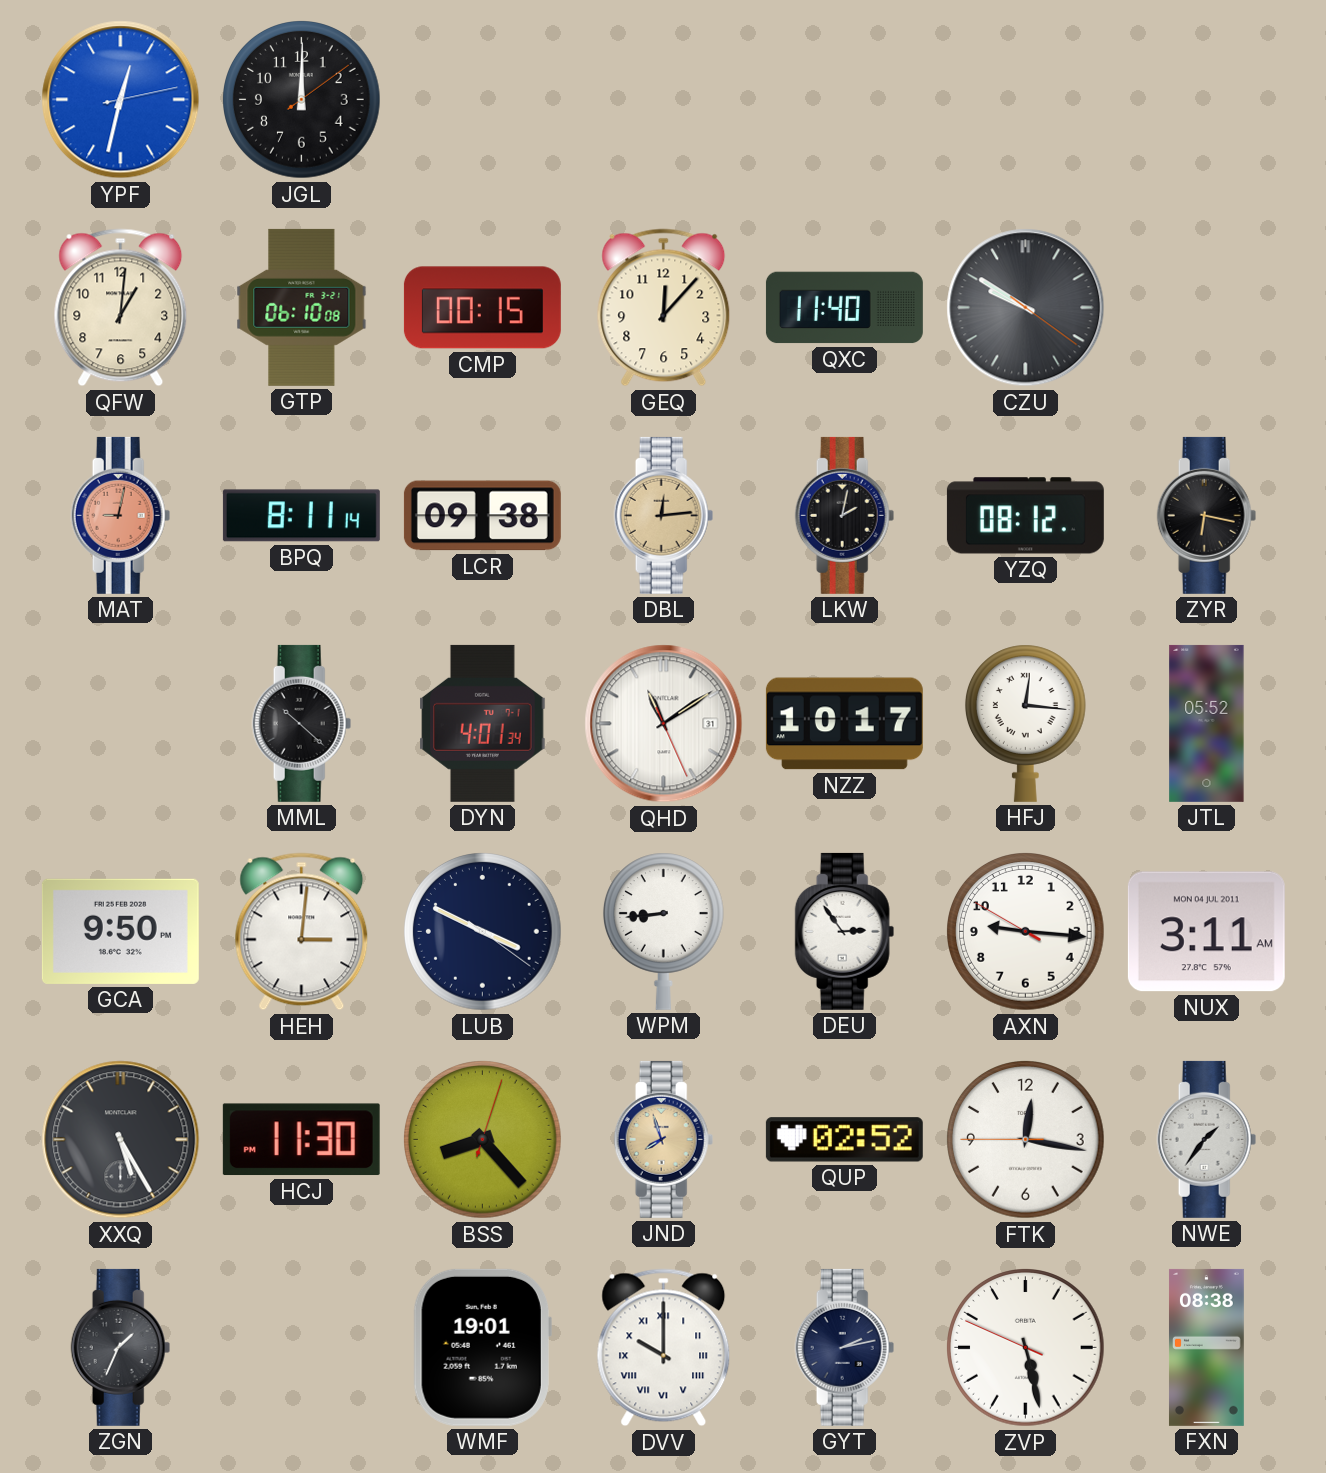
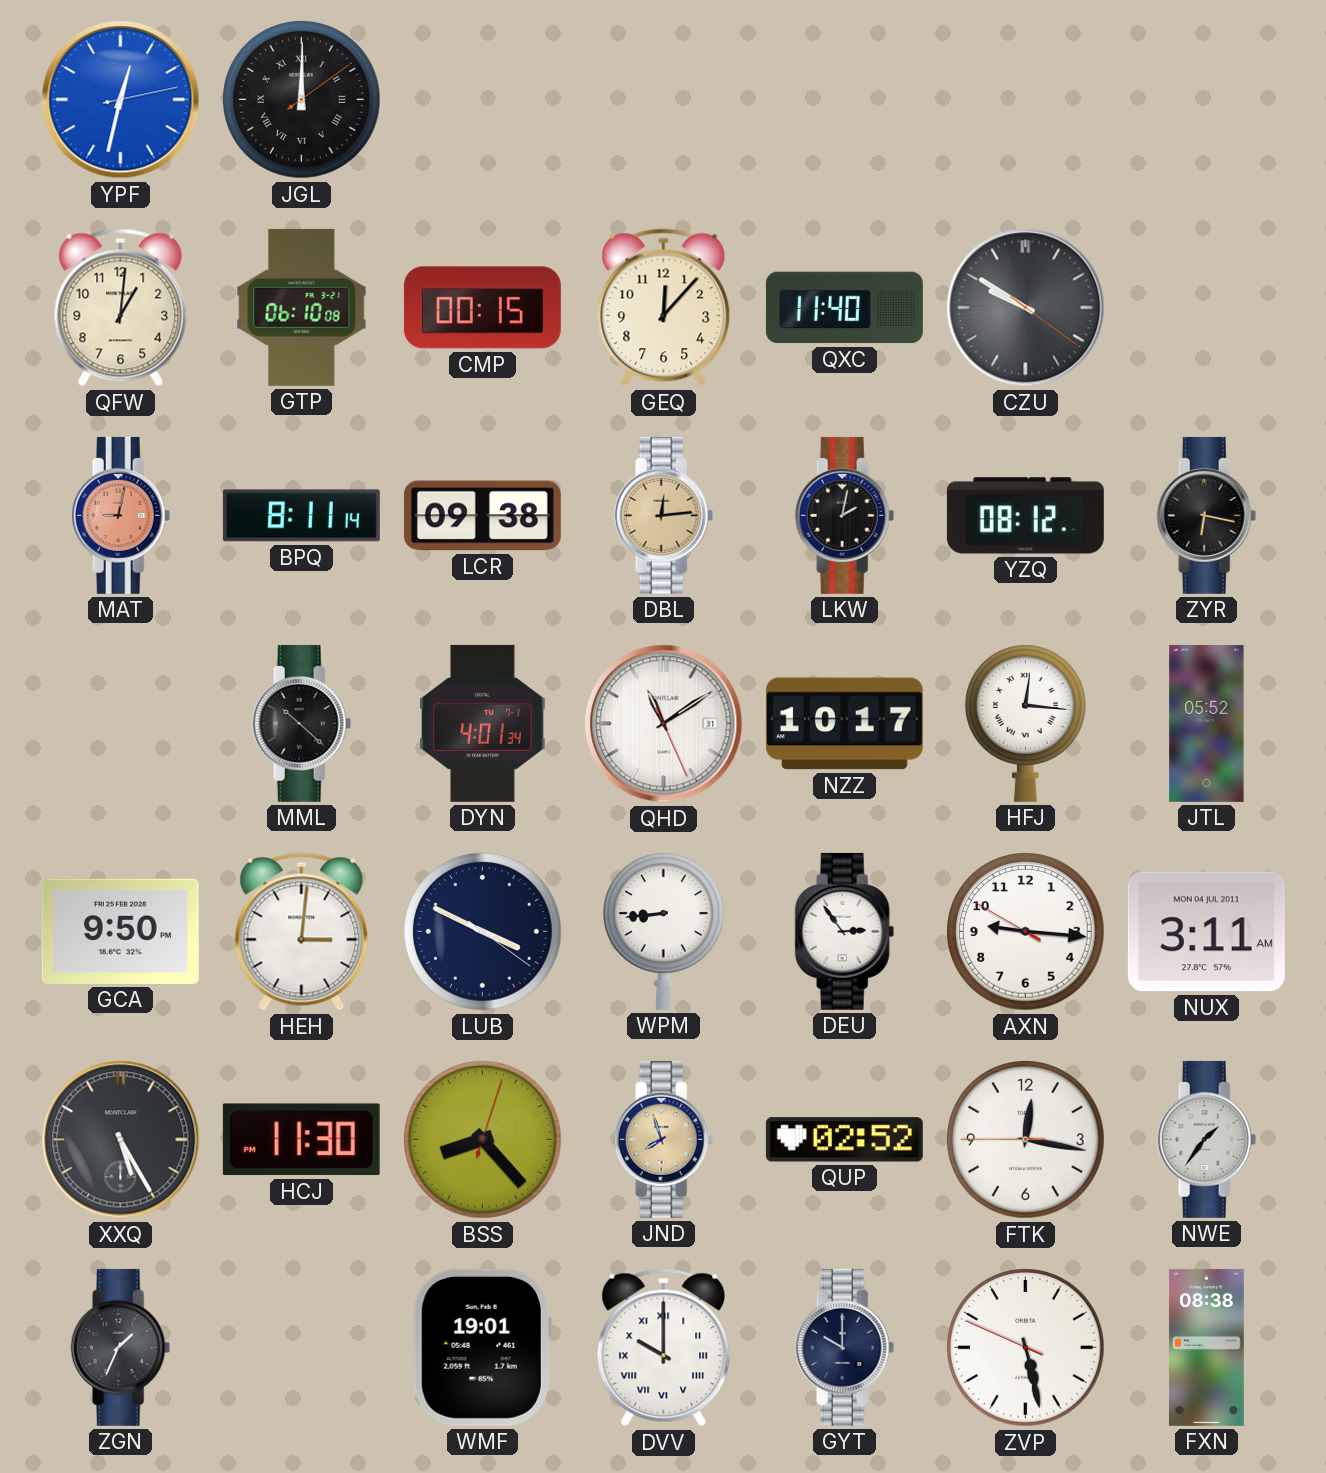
JGL numerals: Arabic -> Roman (302, 100)
GYT: 2:13 -> 10:00 (845, 1347)
